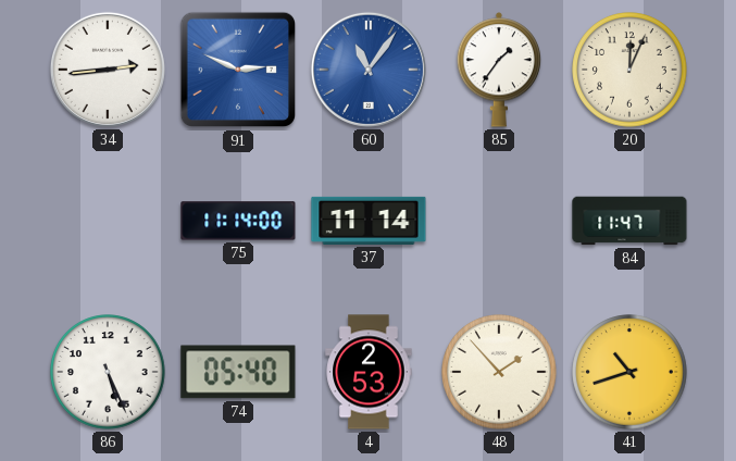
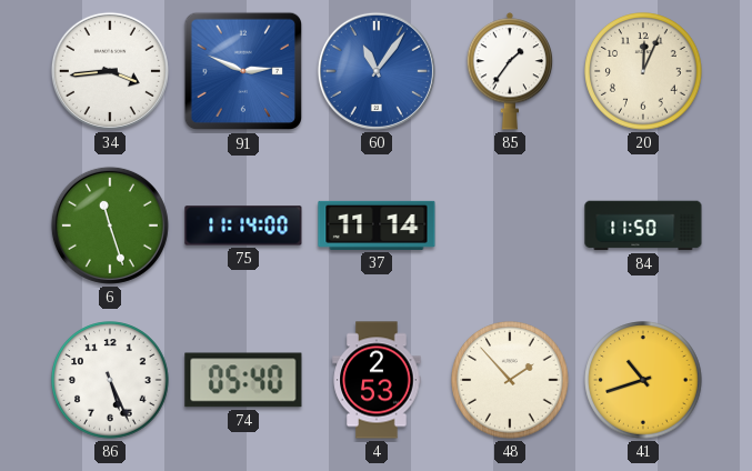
34: 2:44 -> 3:44 (110, 71)
6: none -> 11:27 (110, 226)
84: 11:47 -> 11:50 (643, 226)
